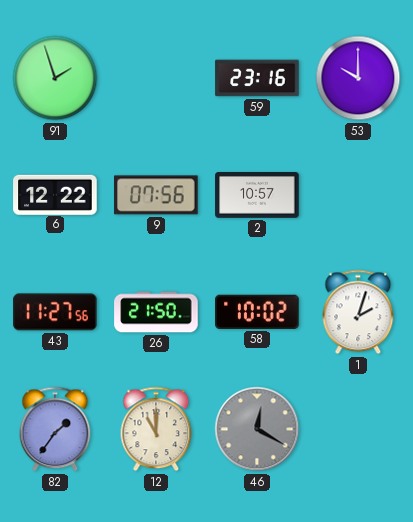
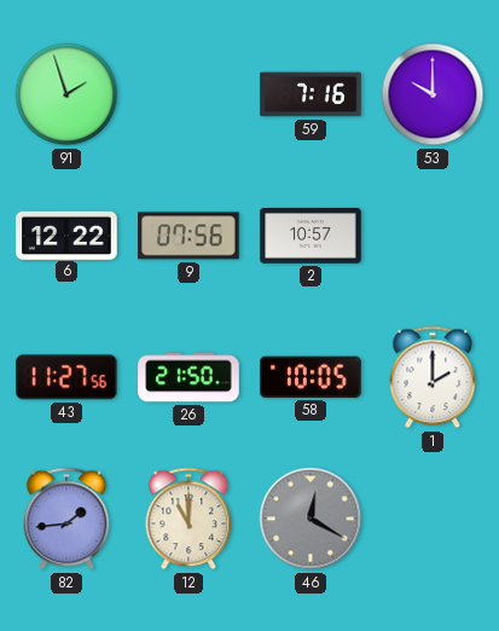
59: 23:16 -> 7:16 (311, 94)
58: 10:02 -> 10:05 (311, 377)
1: 2:03 -> 2:00 (433, 377)
82: 1:36 -> 1:44 (66, 519)
